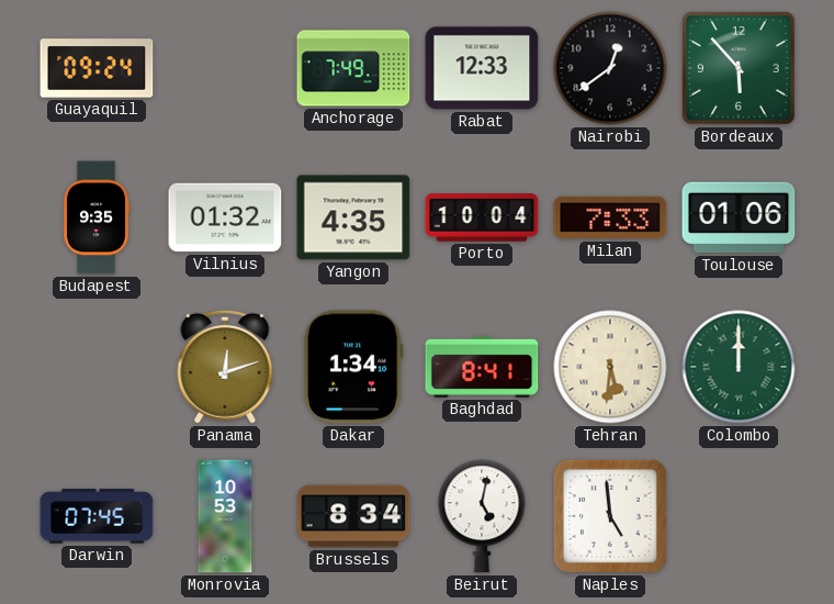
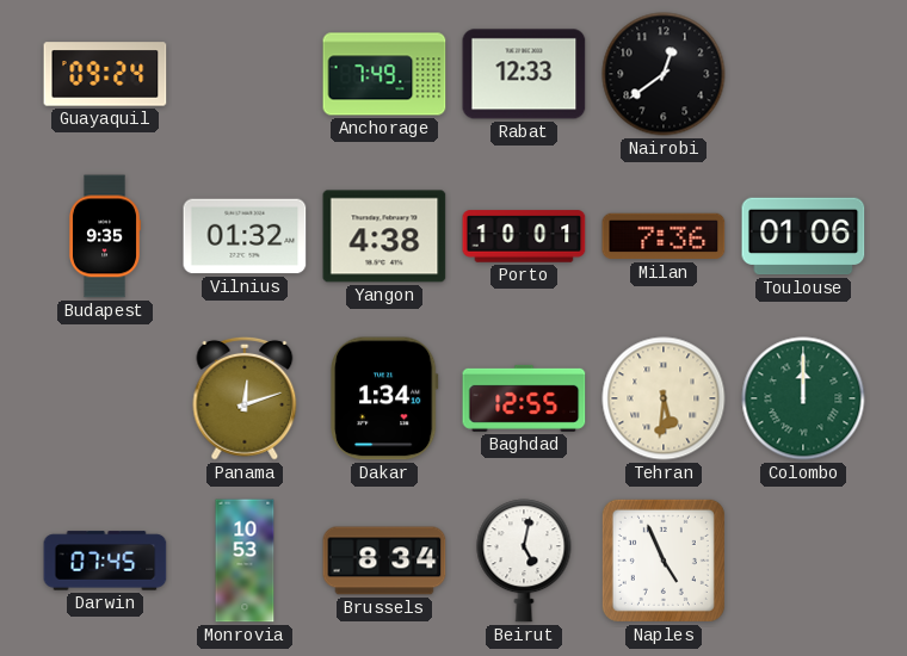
Bordeaux: 5:53 -> none (739, 68)
Yangon: 4:35 -> 4:38 (384, 236)
Porto: 10:04 -> 10:01 (524, 236)
Milan: 7:33 -> 7:36 (664, 236)
Baghdad: 8:41 -> 12:55 (524, 398)
Naples: 4:59 -> 4:56 (664, 561)
